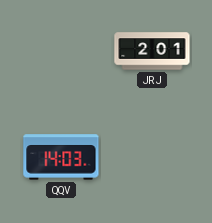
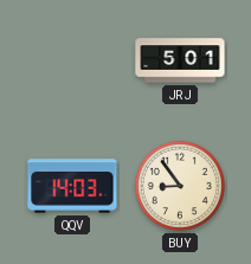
JRJ: 2:01 -> 5:01 (180, 60)
BUY: none -> 8:54 (180, 186)
